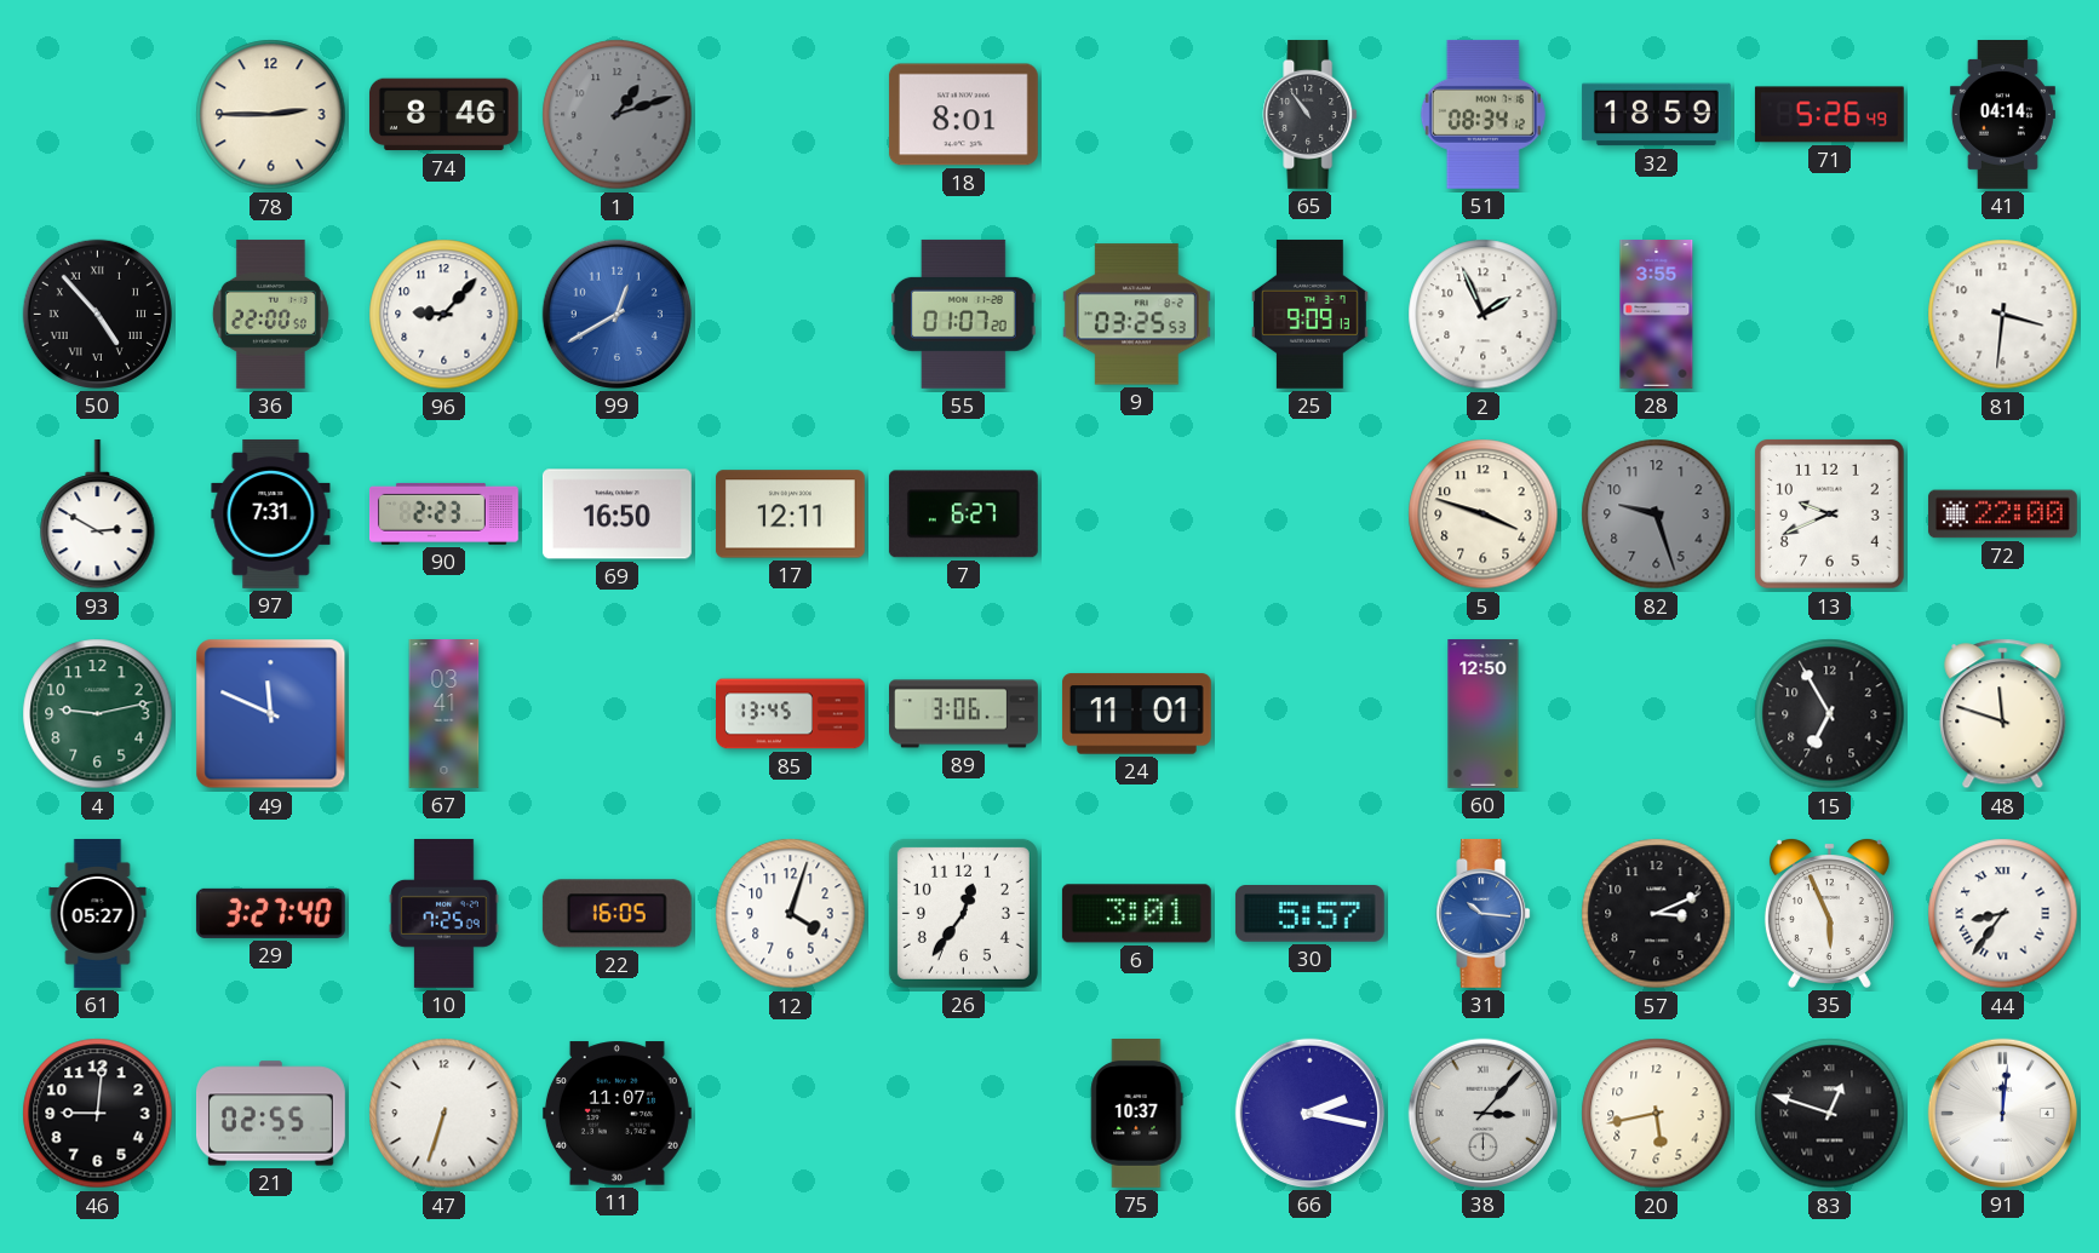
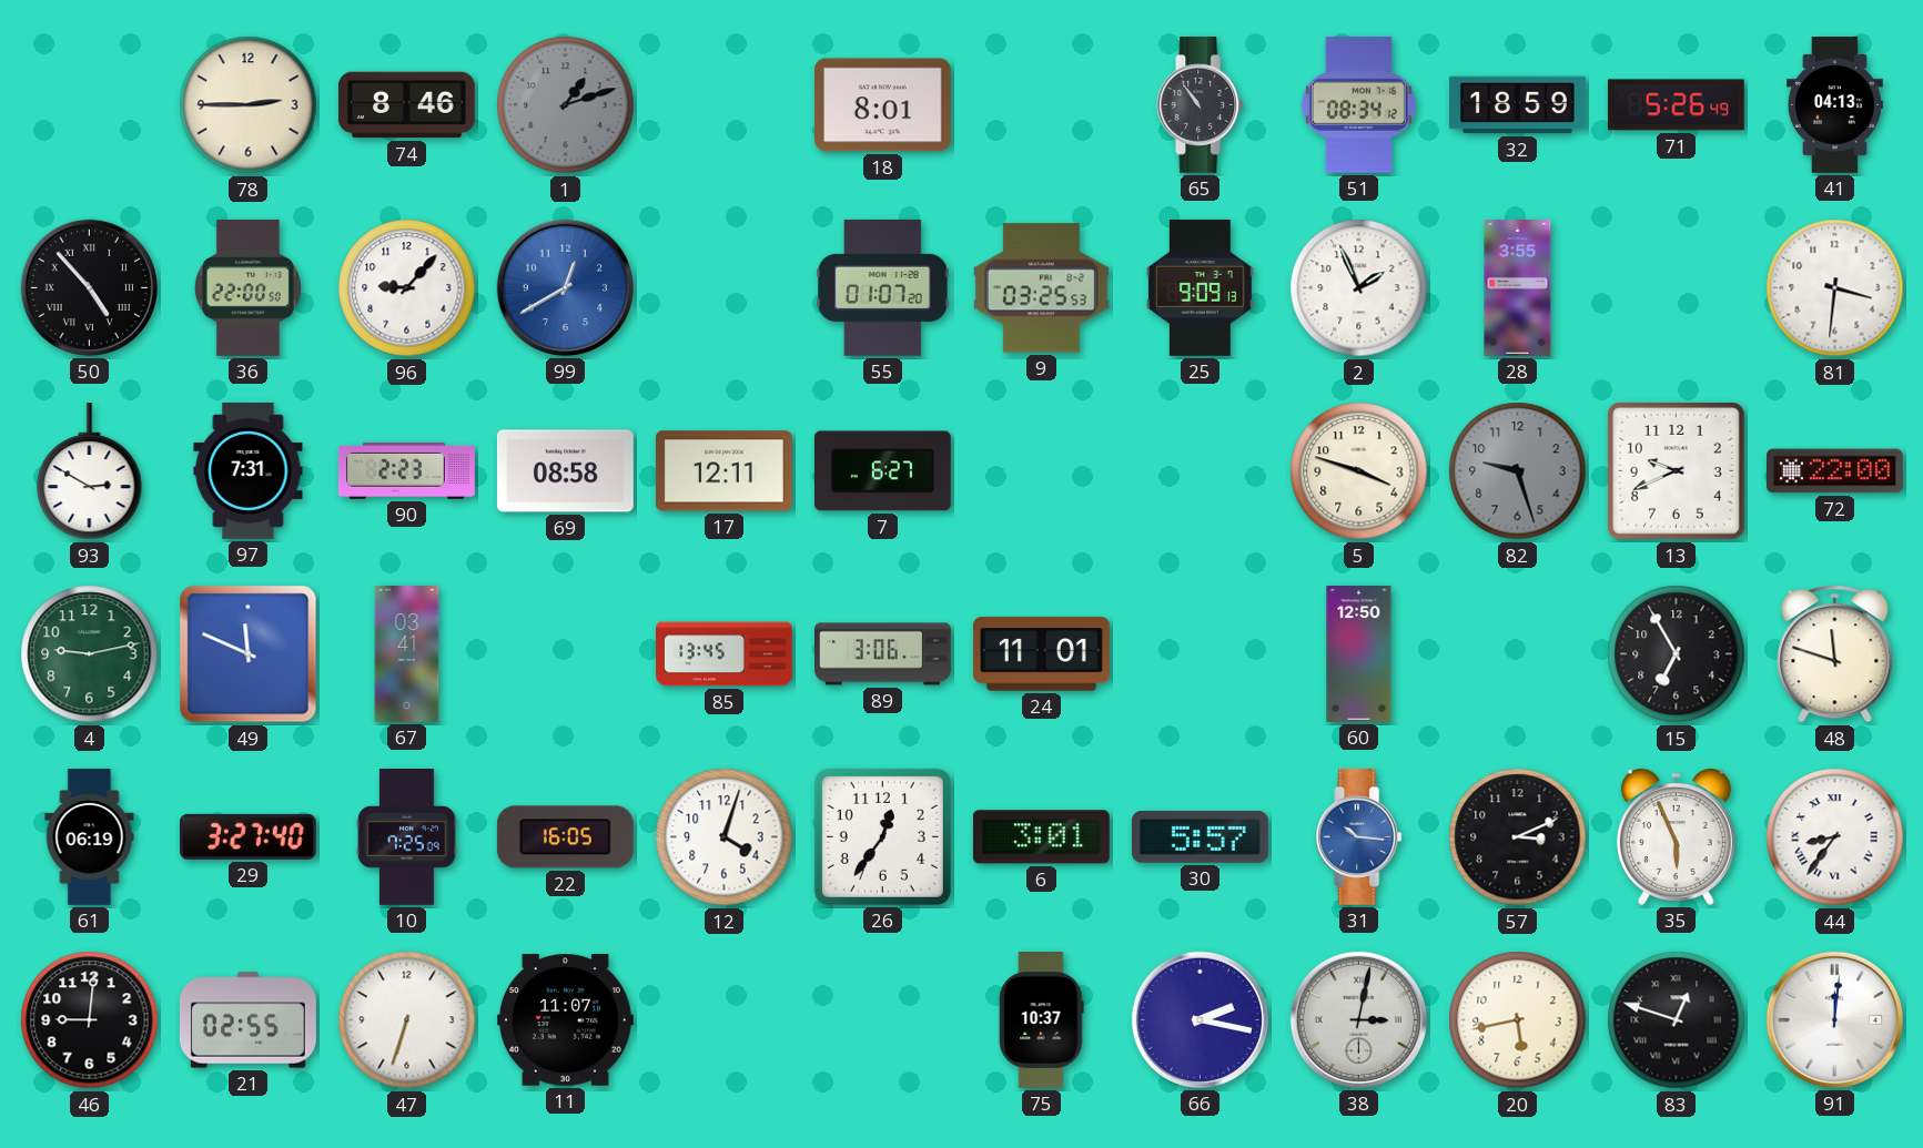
41: 04:14 -> 04:13 (1834, 105)
69: 16:50 -> 08:58 (565, 471)
61: 05:27 -> 06:19 (90, 837)
38: 3:07 -> 3:02 (1358, 1019)
